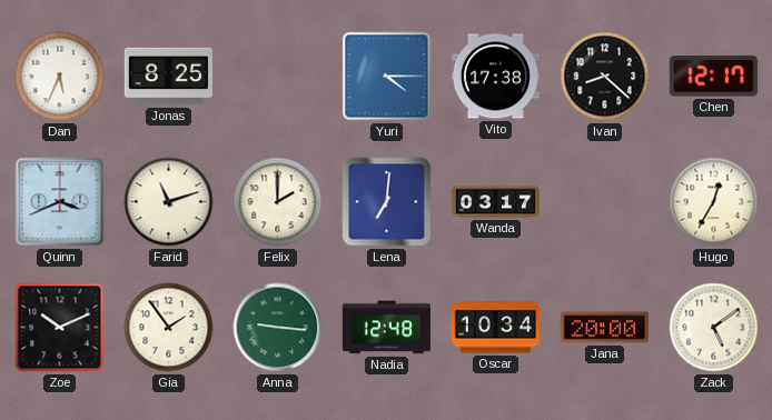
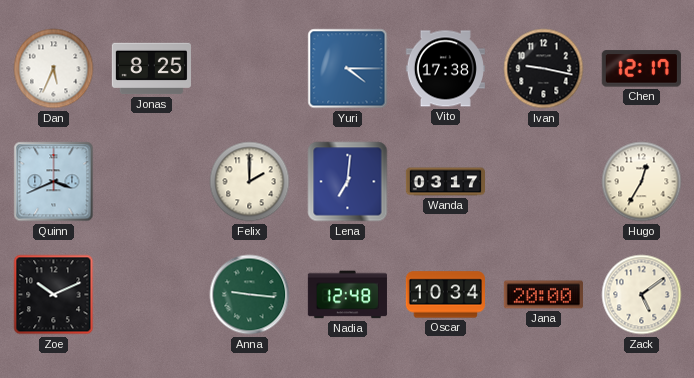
Ivan: 8:22 -> 9:17 (544, 69)
Farid: 11:12 -> none (169, 202)
Gia: 1:54 -> none (169, 328)
